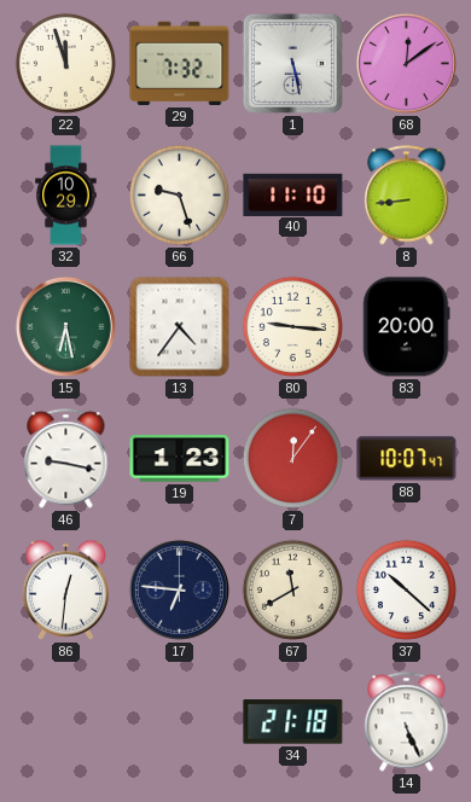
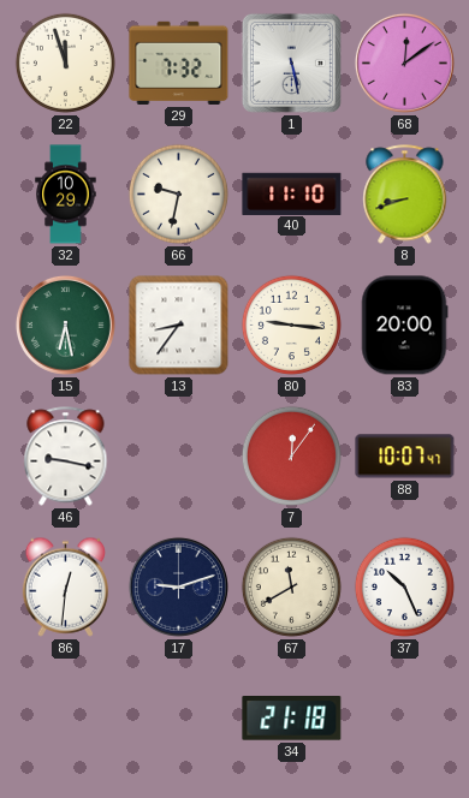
66: 9:27 -> 9:32 (178, 193)
8: 8:44 -> 8:42 (405, 195)
13: 4:36 -> 8:36 (179, 326)
19: 1:23 -> none (180, 459)
17: 6:46 -> 9:12 (178, 586)
37: 10:22 -> 10:26 (404, 586)
14: 5:26 -> none (407, 722)
